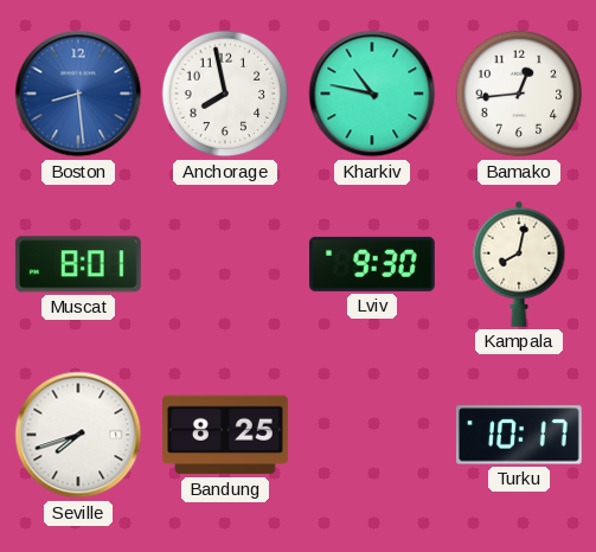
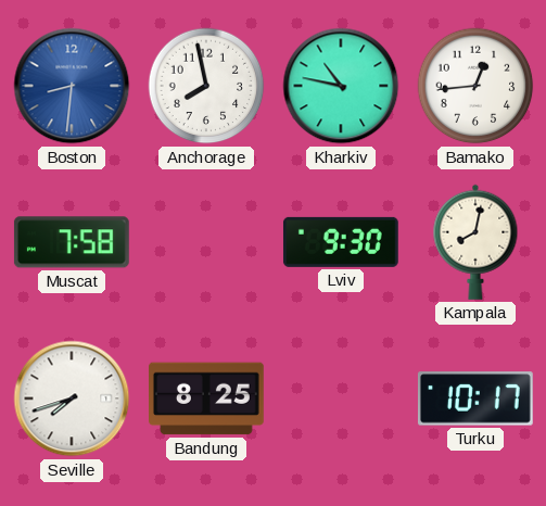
Boston: 8:29 -> 8:31 (72, 86)
Muscat: 8:01 -> 7:58 (72, 242)
